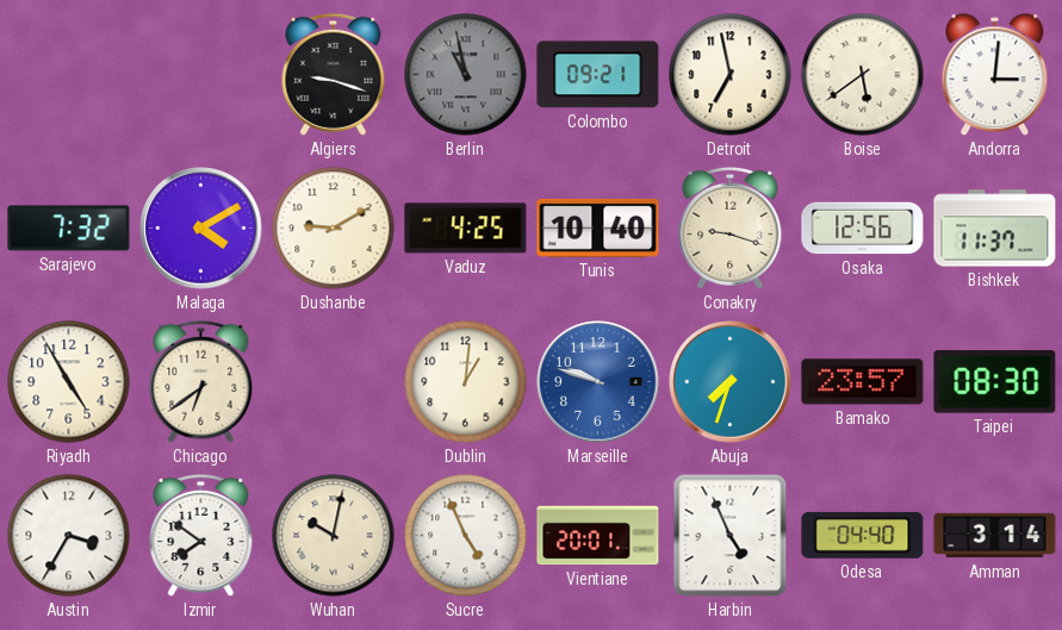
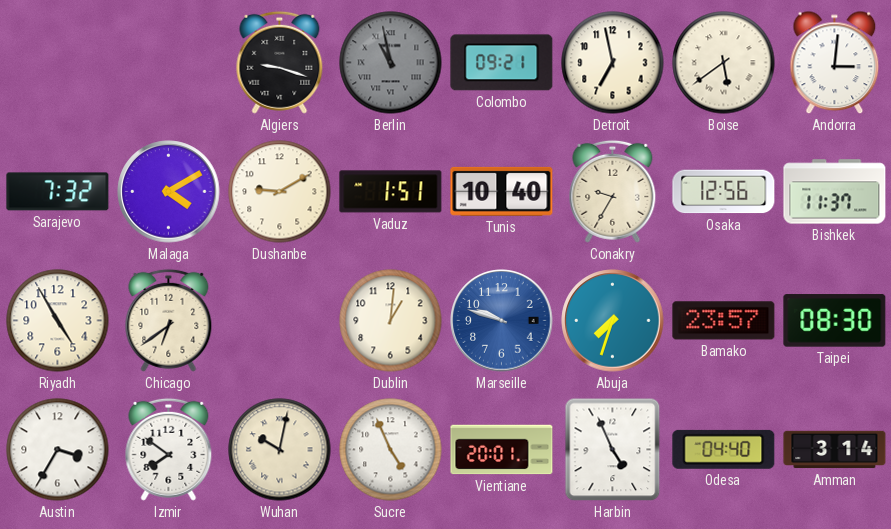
Vaduz: 4:25 -> 1:51 (391, 192)
Conakry: 9:18 -> 9:35 (613, 191)
